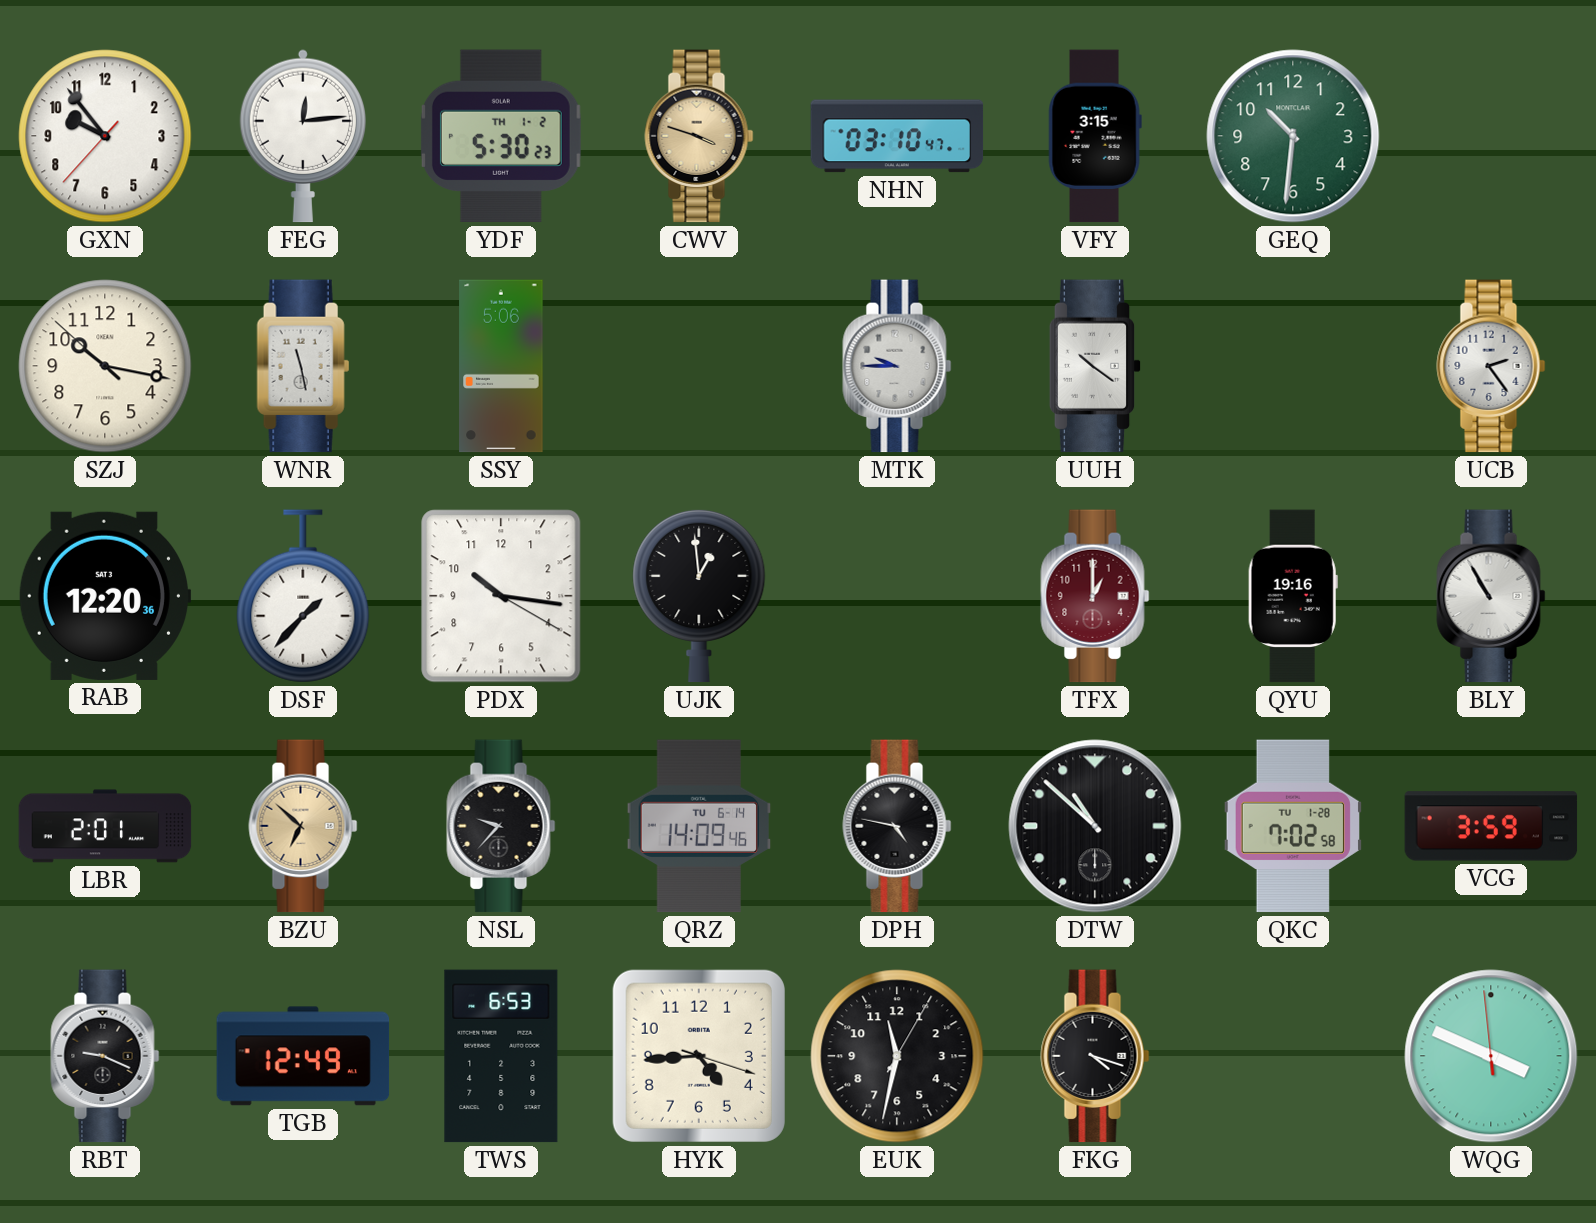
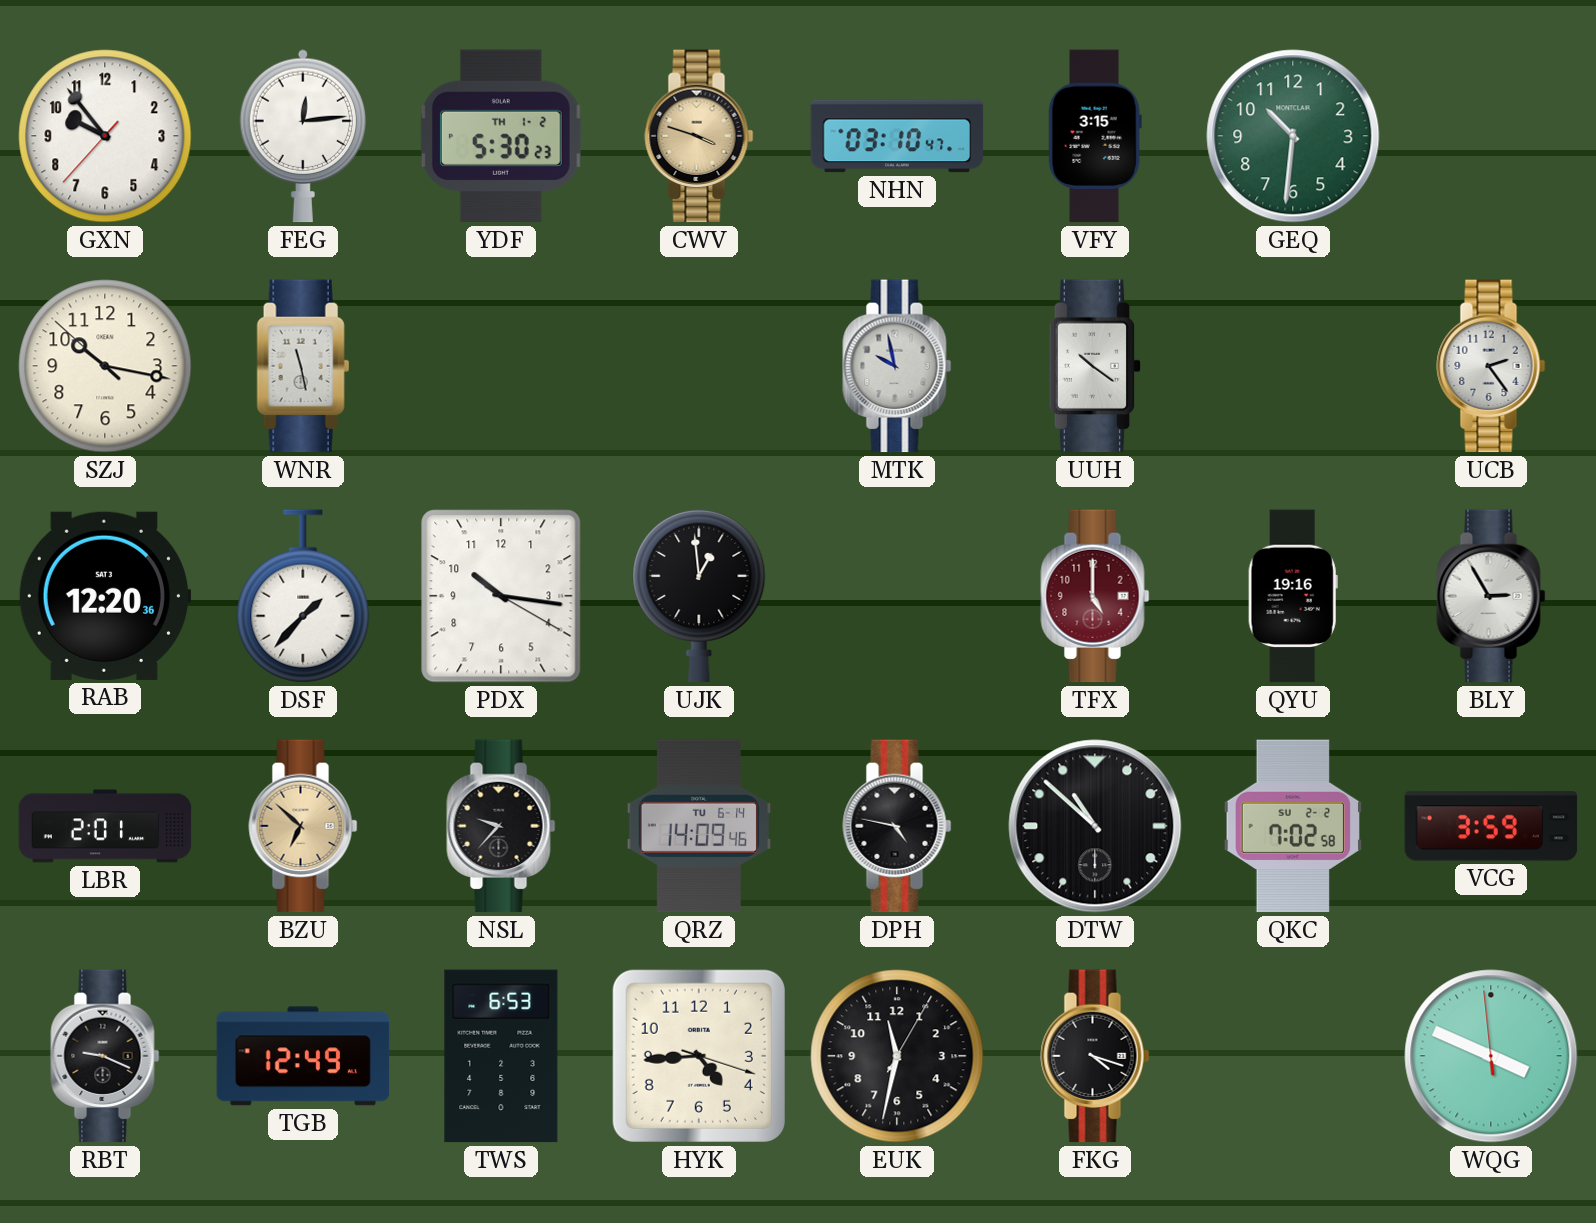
SSY: 5:06 -> none (501, 366)
MTK: 9:45 -> 9:58 (897, 366)
TFX: 1:00 -> 5:00 (1095, 596)
BLY: 10:55 -> 2:55 (1491, 596)
QKC date: TU 1-28 -> SU 2-2 (1293, 826)
